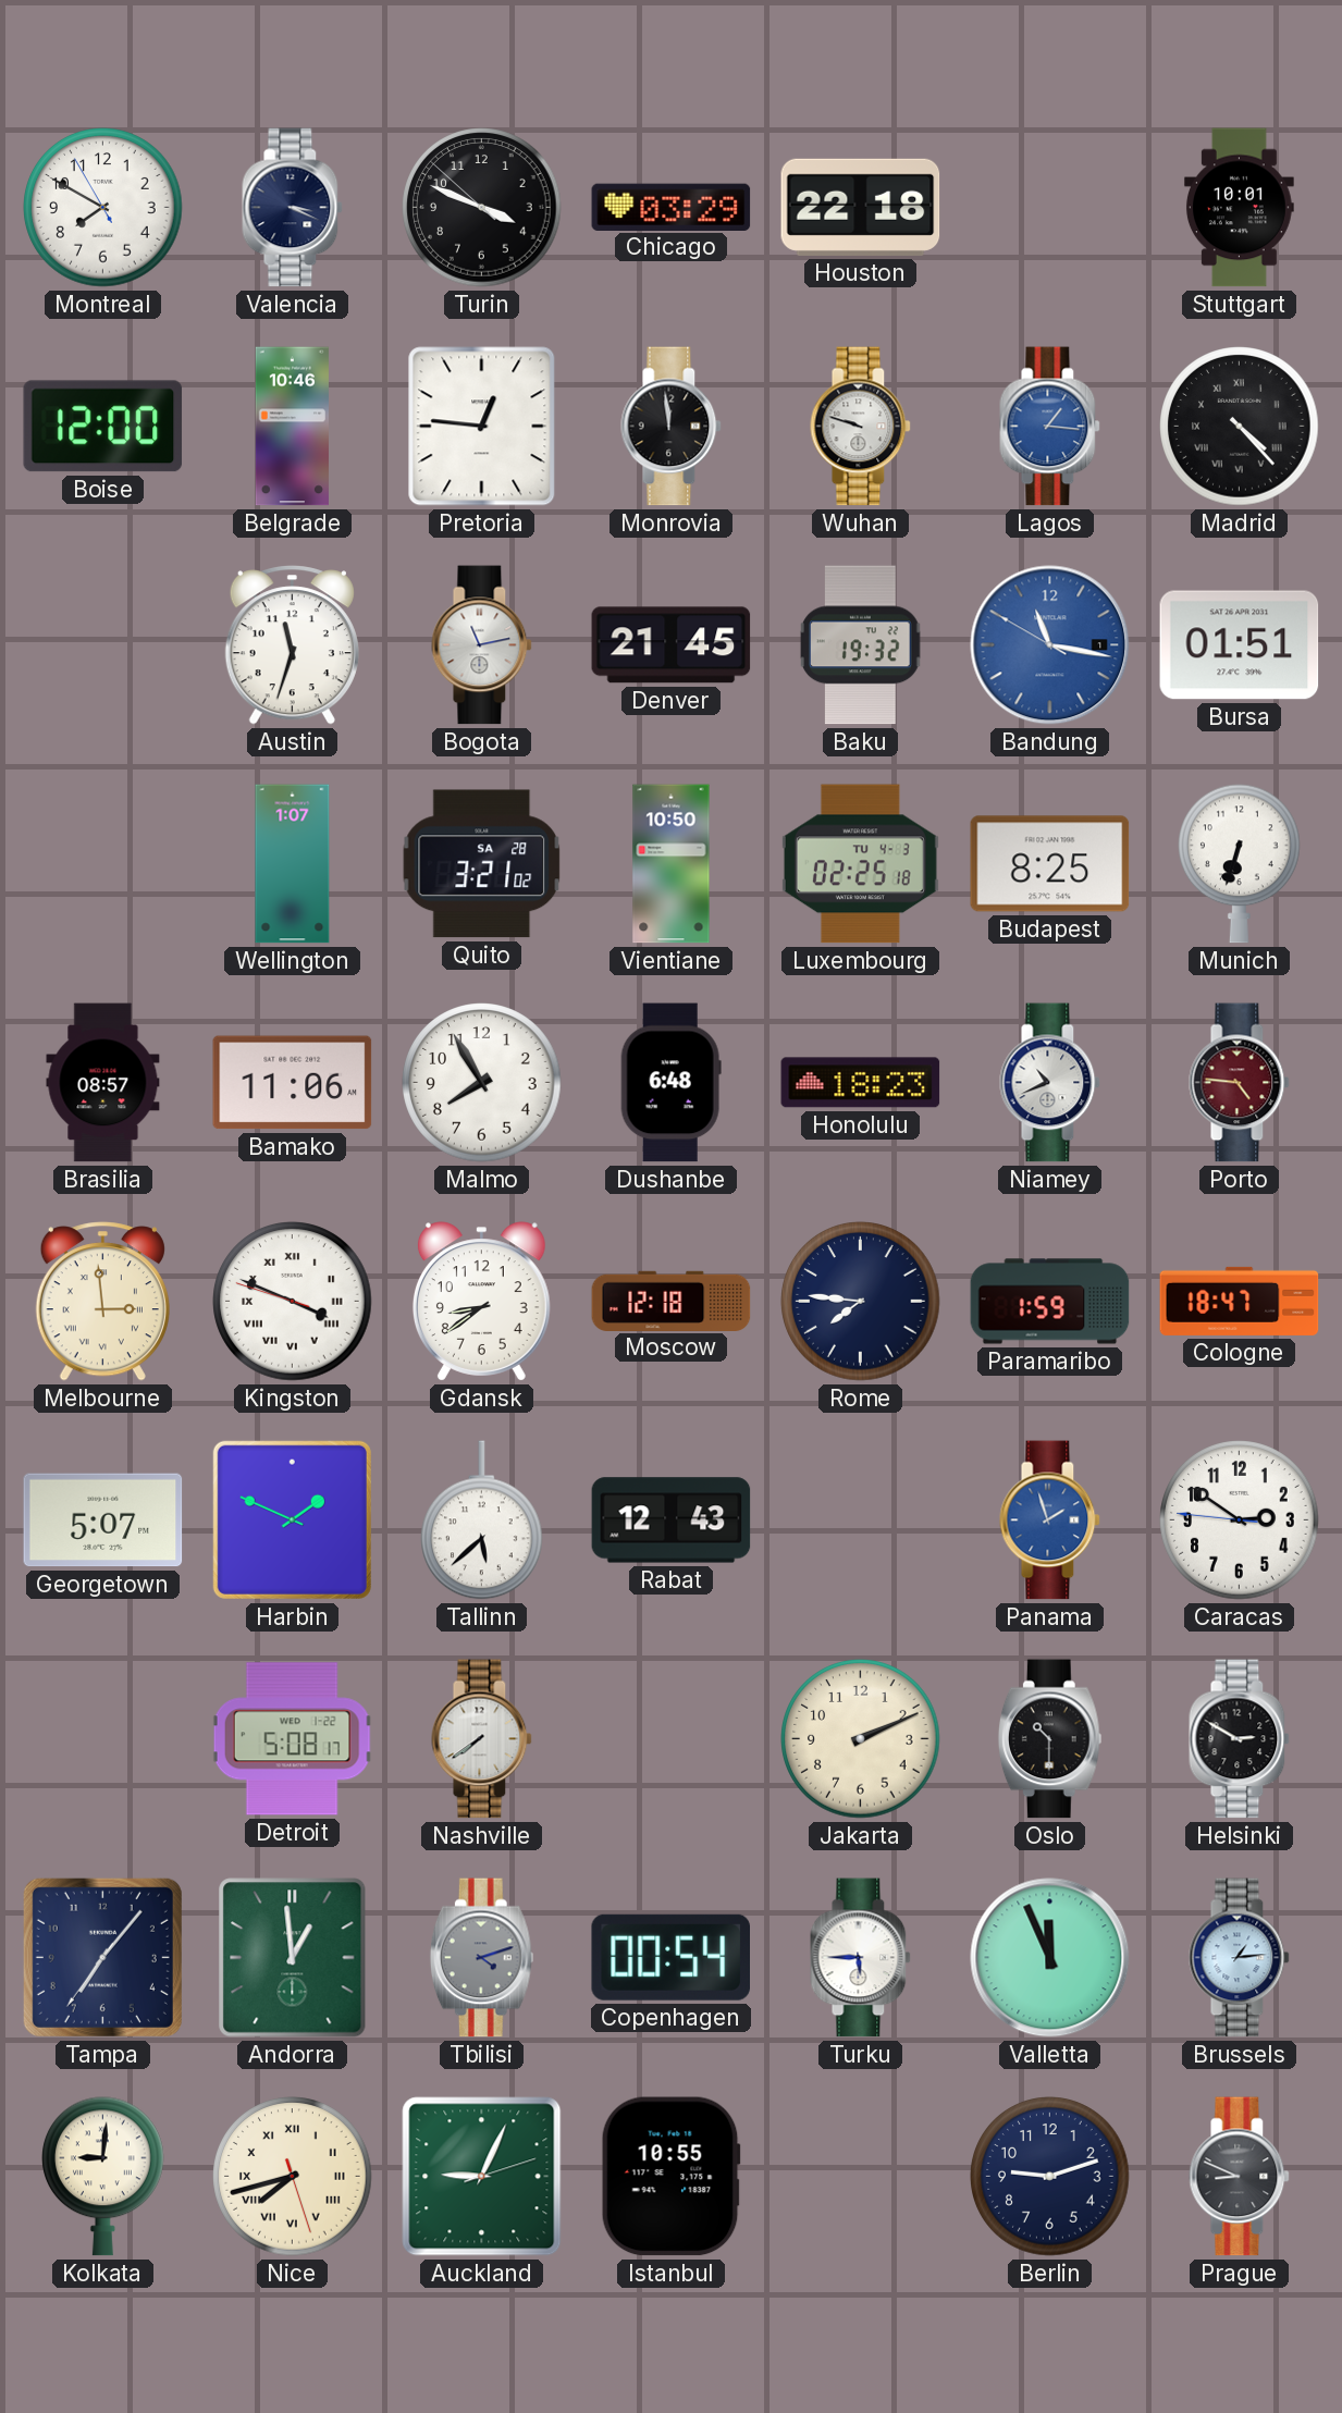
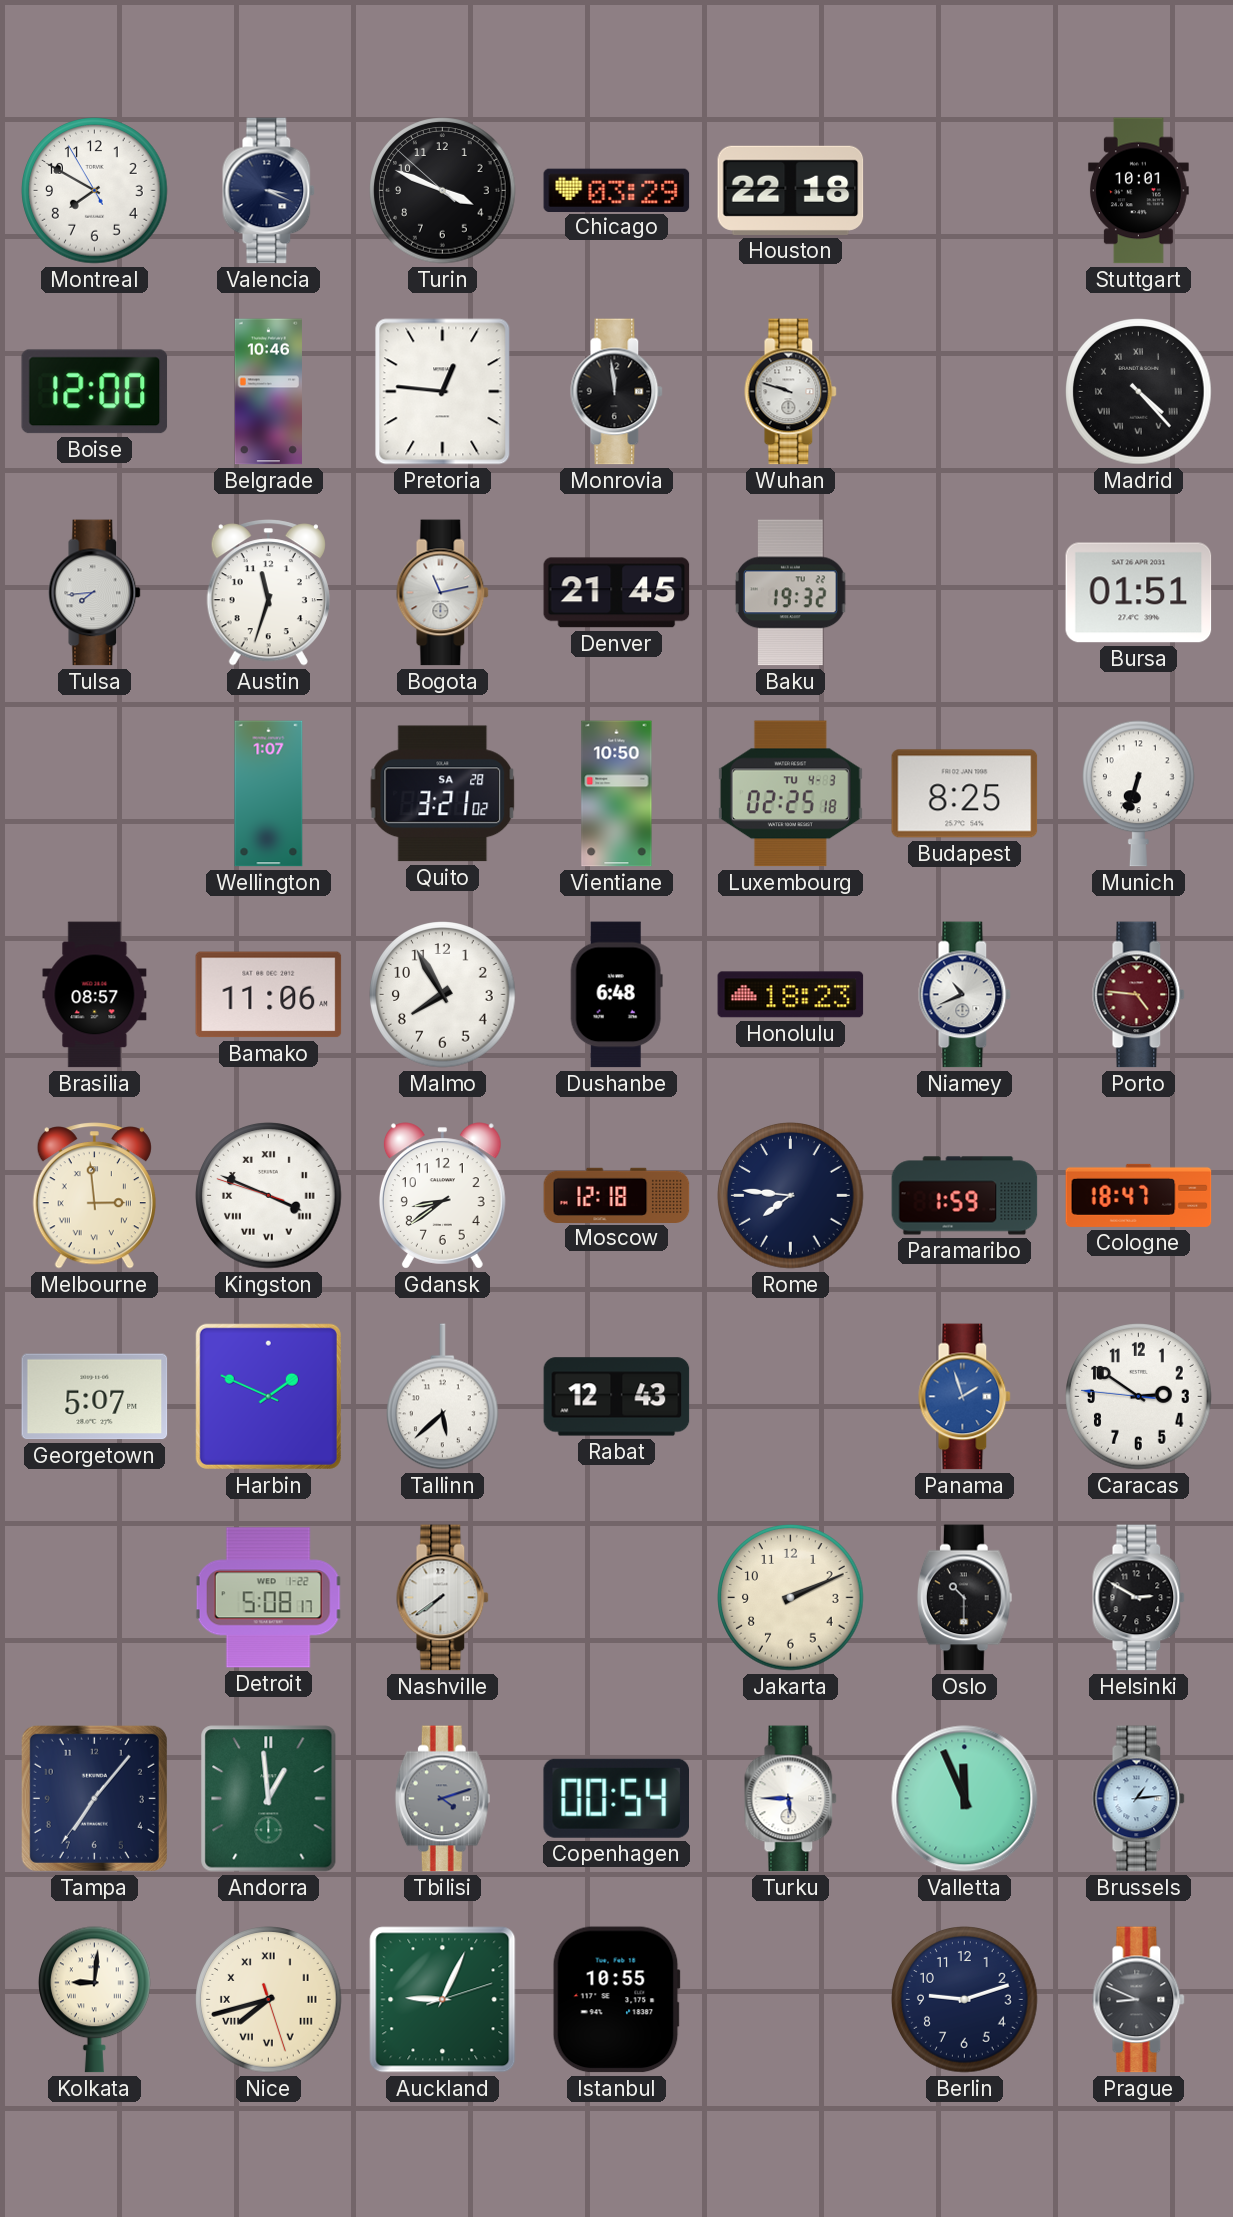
Lagos: 1:16 -> none (1050, 427)
Tulsa: none -> 7:44 (95, 593)
Bandung: 11:16 -> none (1050, 645)
